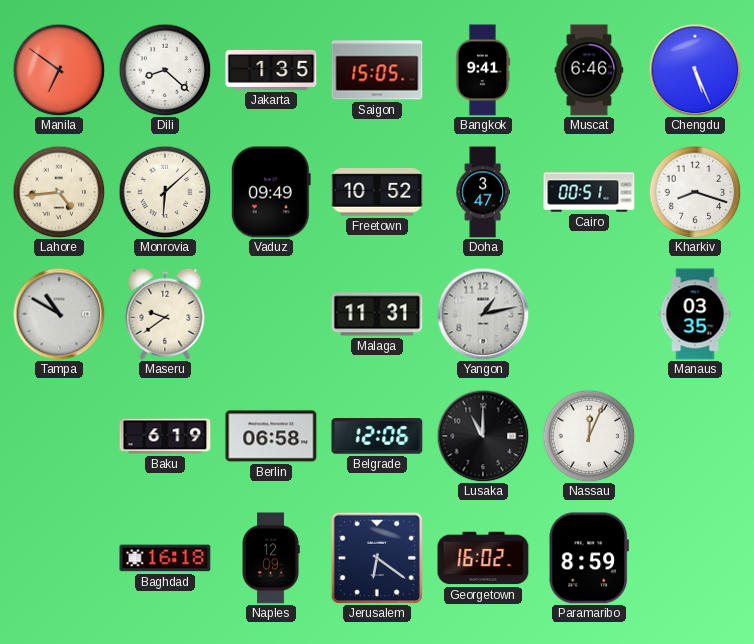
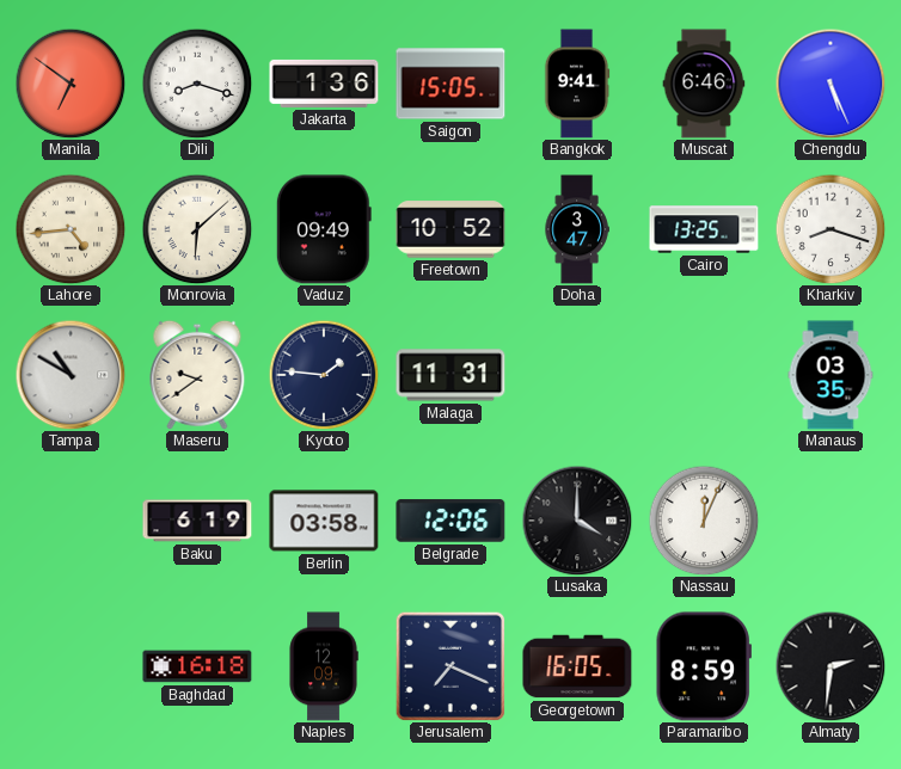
Dili: 8:22 -> 8:18 (197, 84)
Jakarta: 1:35 -> 1:36 (324, 84)
Cairo: 00:51 -> 13:25 (704, 229)
Kyoto: none -> 1:46 (324, 375)
Yangon: 1:13 -> none (483, 314)
Berlin: 06:58 -> 03:58 (324, 521)
Lusaka: 11:00 -> 4:00 (577, 521)
Jerusalem: 6:21 -> 7:19 (449, 665)
Georgetown: 16:02 -> 16:05 (577, 666)
Almaty: none -> 2:31 (830, 666)
